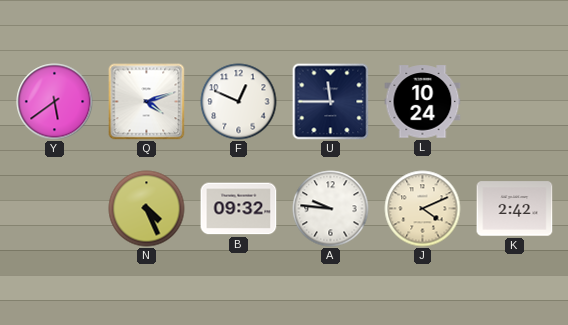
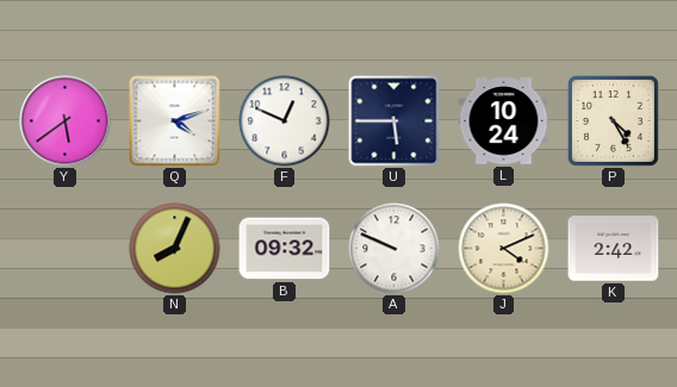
U: 11:45 -> 5:45 (395, 121)
P: none -> 4:25 (613, 120)
N: 4:26 -> 8:04 (175, 249)
A: 9:46 -> 9:49 (395, 249)
